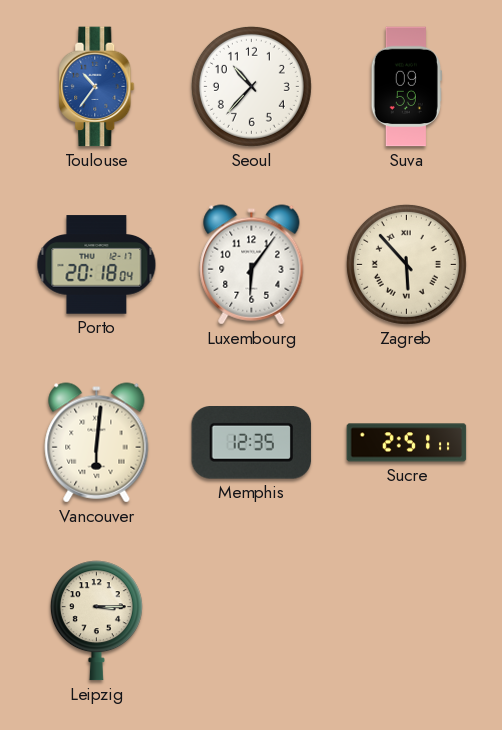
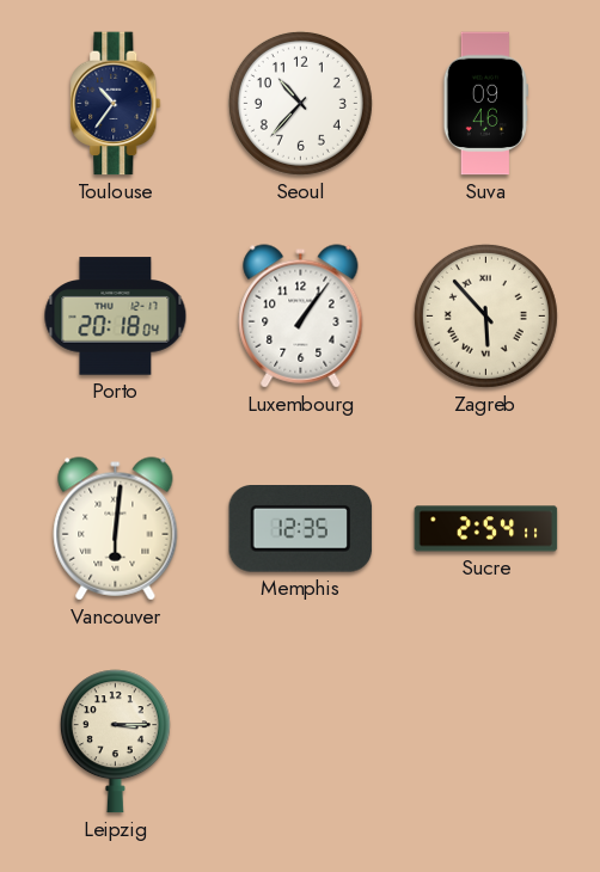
Toulouse dial: blue -> navy (116, 104)
Suva: 09:59 -> 09:46 (485, 104)
Luxembourg: 6:06 -> 1:06 (301, 317)
Sucre: 2:51 -> 2:54 (486, 529)
